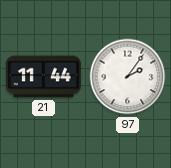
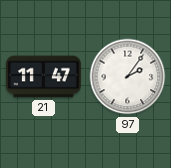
21: 11:44 -> 11:47 (44, 77)
